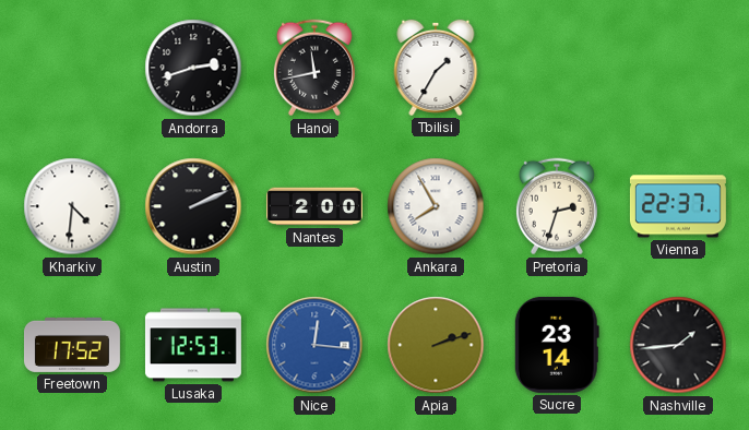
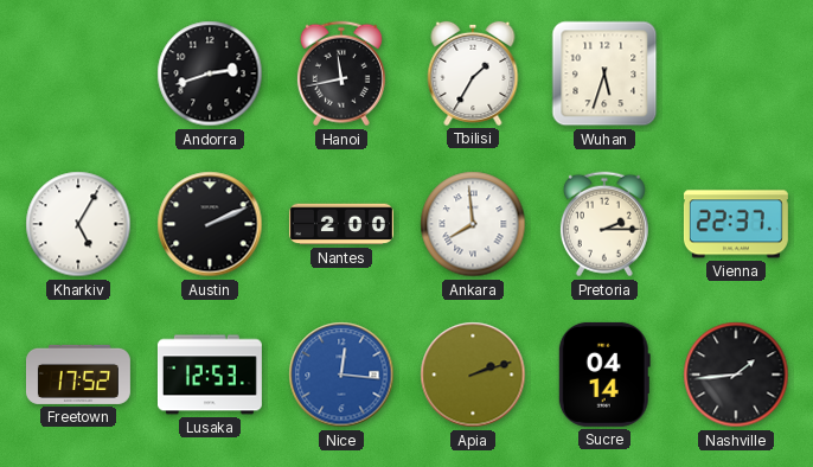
Wuhan: none -> 5:33 (604, 73)
Kharkiv: 4:31 -> 5:05 (78, 224)
Ankara: 7:55 -> 7:59 (473, 224)
Pretoria: 2:33 -> 2:15 (604, 224)
Sucre: 23:14 -> 04:14 (604, 375)
